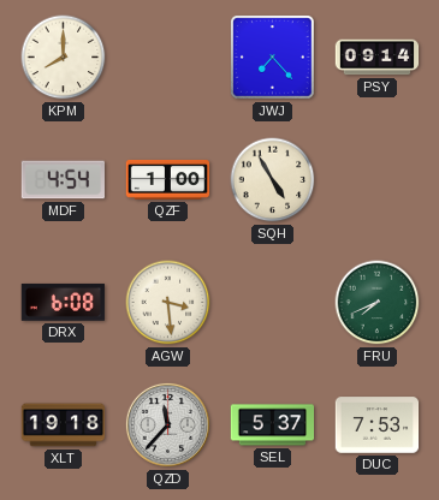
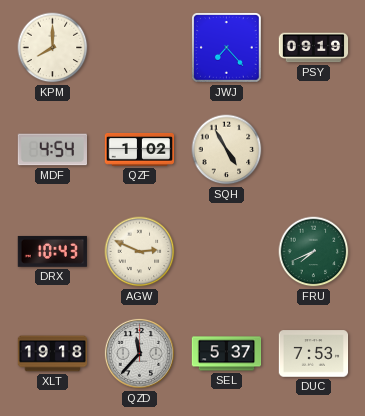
PSY: 09:14 -> 09:19 (314, 48)
QZF: 1:00 -> 1:02 (140, 149)
DRX: 6:08 -> 10:43 (52, 251)
AGW: 3:29 -> 2:49 (140, 252)
